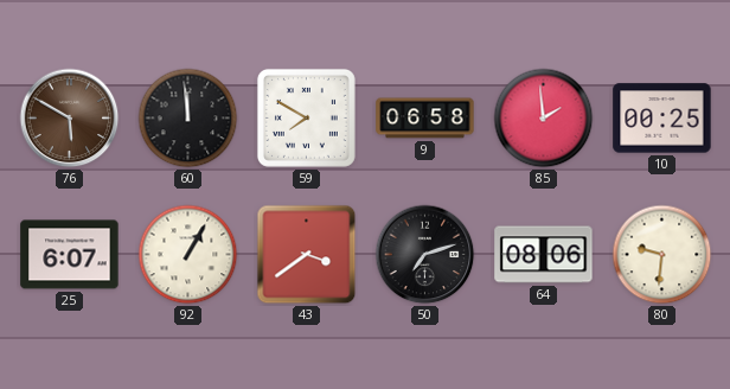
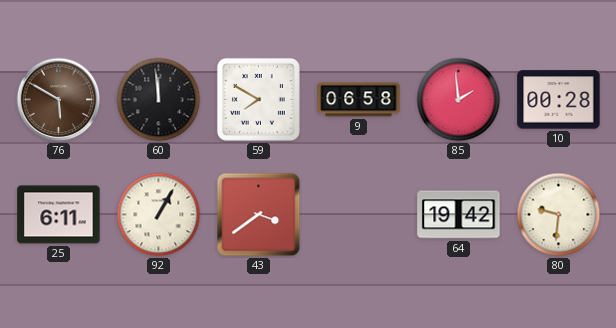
10: 00:25 -> 00:28 (559, 100)
25: 6:07 -> 6:11 (59, 215)
50: 7:12 -> none (425, 255)
64: 08:06 -> 19:42 (459, 215)
